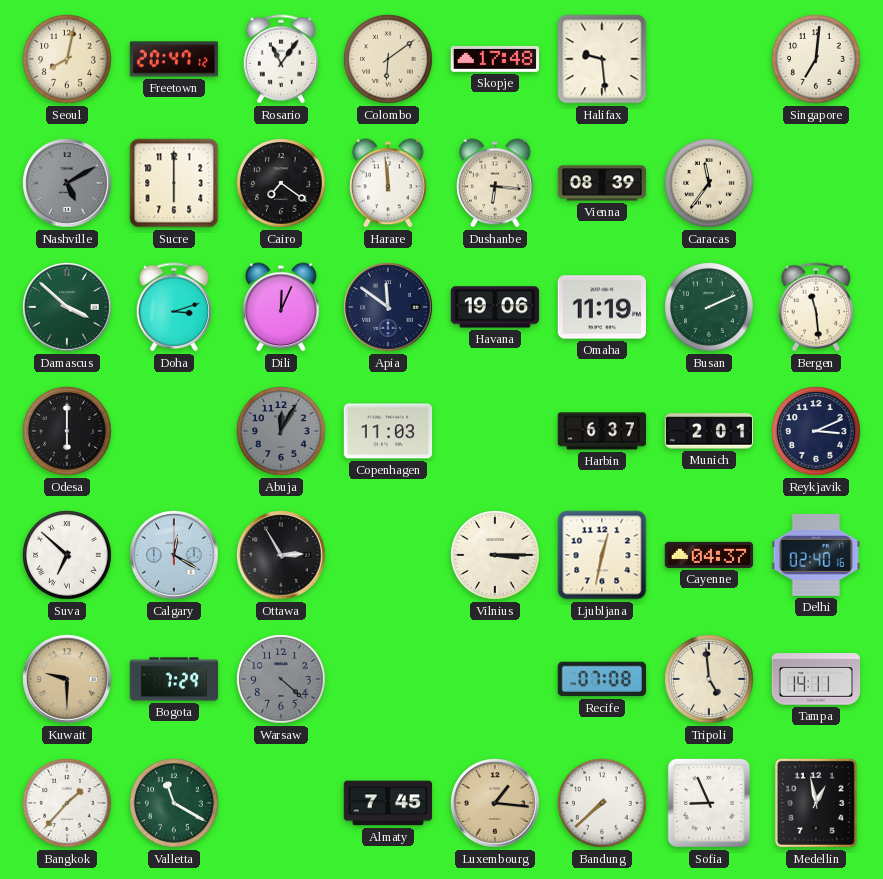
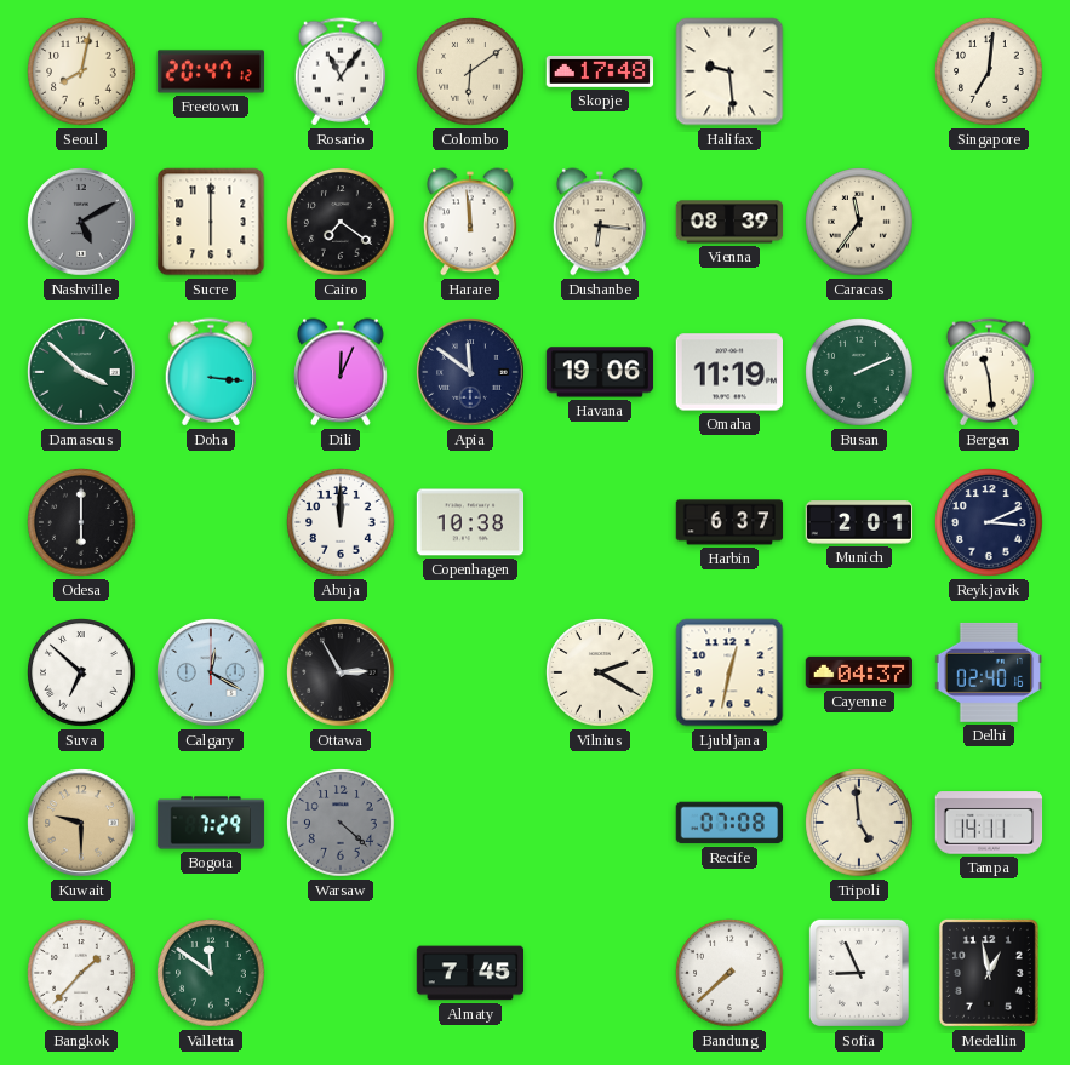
Doha: 3:12 -> 3:16 (211, 372)
Abuja: 12:05 -> 12:00 (341, 522)
Abuja dial: grey -> white (341, 522)
Copenhagen: 11:03 -> 10:38 (470, 522)
Vilnius: 3:15 -> 2:20 (600, 672)
Valletta: 11:20 -> 11:51 (211, 973)
Luxembourg: 1:16 -> none (495, 803)
